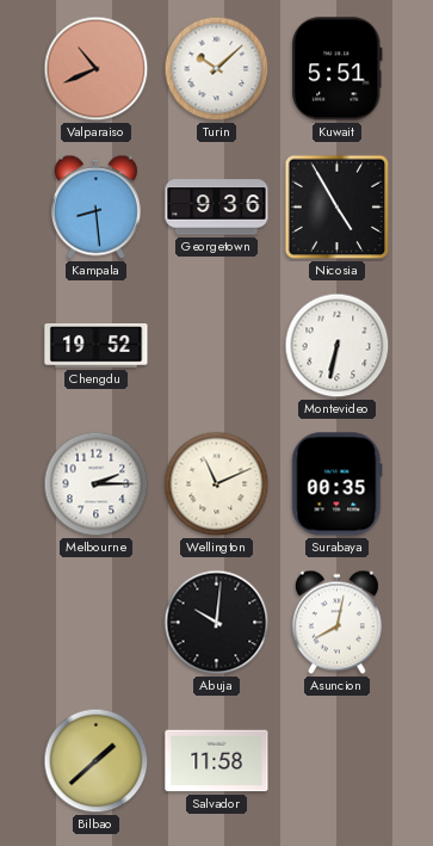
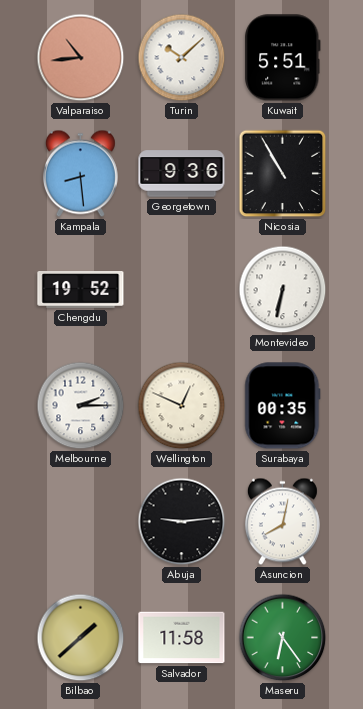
Valparaiso: 10:41 -> 10:44 (81, 58)
Nicosia: 4:55 -> 10:55 (283, 174)
Wellington: 11:11 -> 12:49 (182, 406)
Abuja: 10:01 -> 9:14 (182, 522)
Maseru: none -> 6:24 (283, 638)
